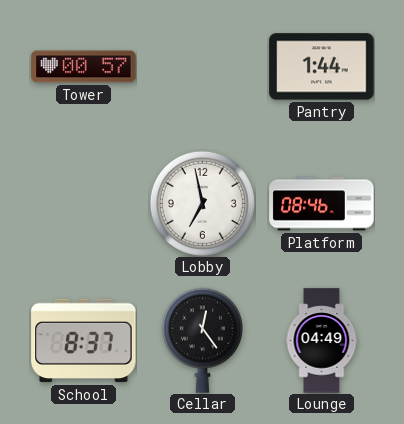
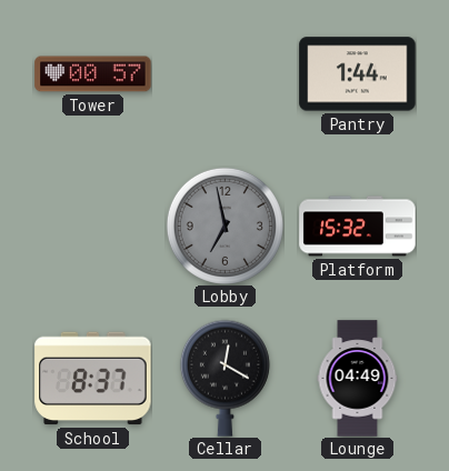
Lobby dial: white -> grey (225, 226)
Platform: 08:46 -> 15:32 (358, 227)
Cellar: 12:24 -> 12:20 (225, 378)
